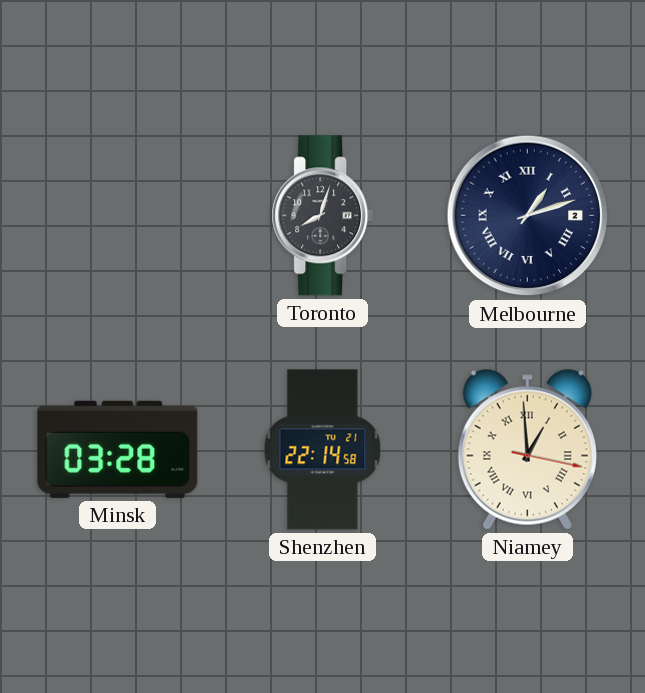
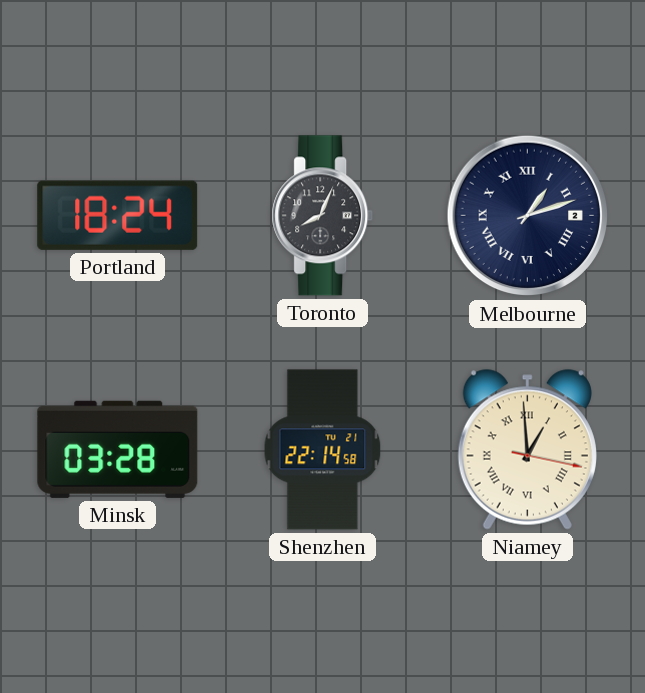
Portland: none -> 18:24 (118, 215)
Toronto: 8:03 -> 8:04 (323, 216)
